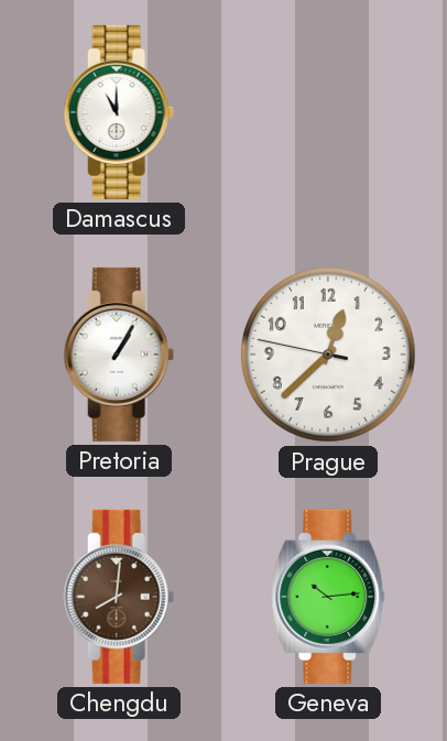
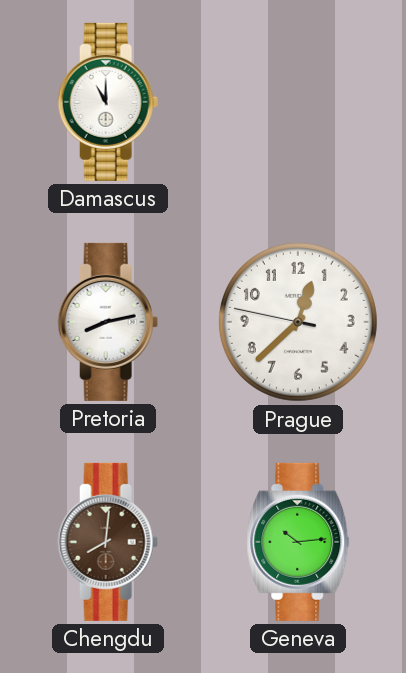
Pretoria: 1:05 -> 8:13 (108, 322)
